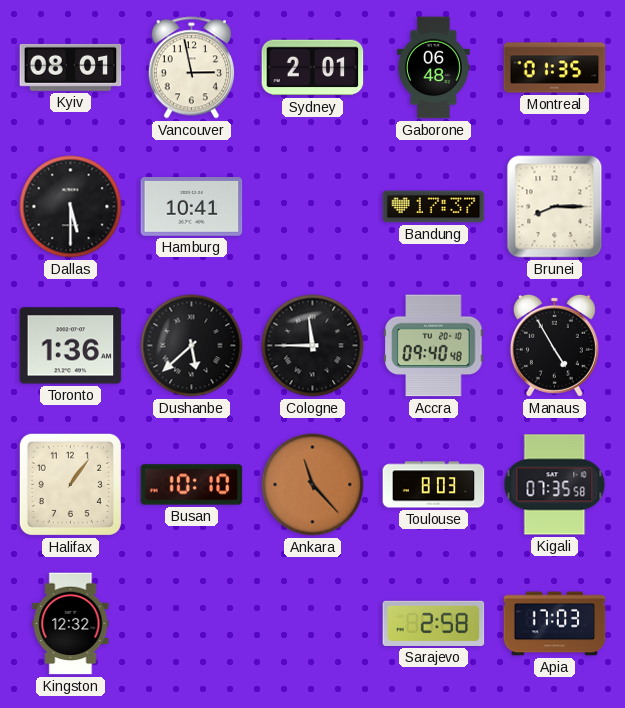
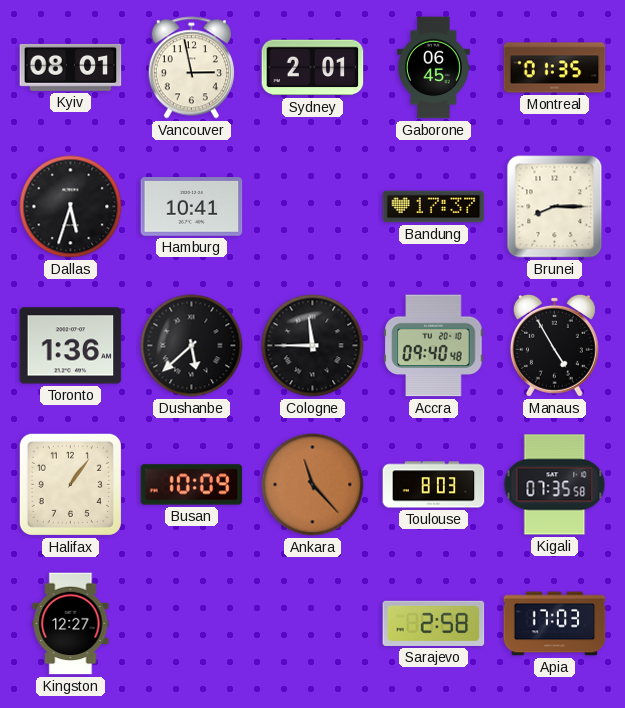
Gaborone: 06:48 -> 06:45 (433, 68)
Dallas: 5:30 -> 5:33 (71, 207)
Busan: 10:10 -> 10:09 (192, 485)
Kingston: 12:32 -> 12:27 (71, 624)
